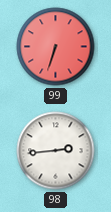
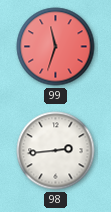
99: 6:33 -> 11:33 (56, 47)
